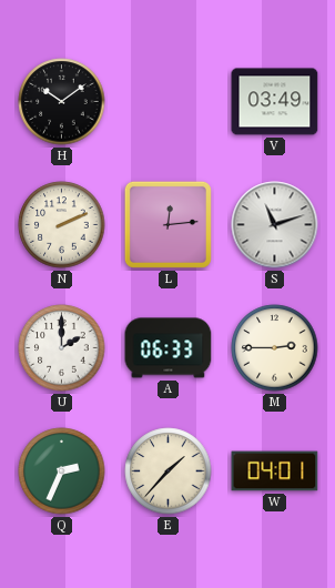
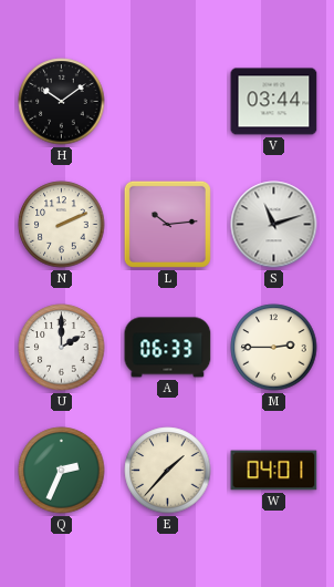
V: 03:49 -> 03:44 (274, 102)
L: 12:14 -> 10:14 (167, 224)
